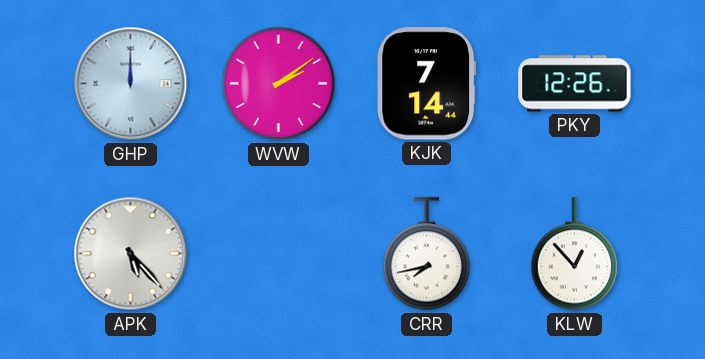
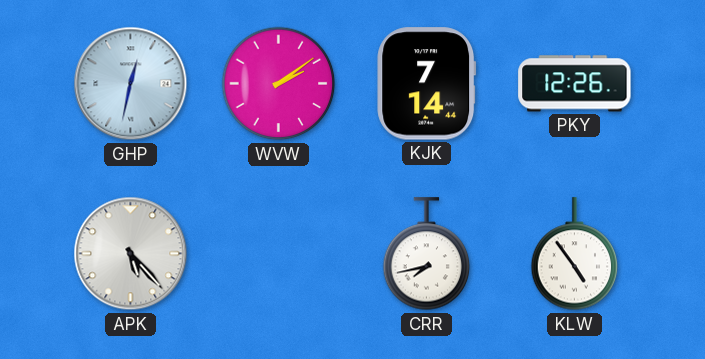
GHP: 12:00 -> 12:32 (131, 84)
KLW: 12:53 -> 4:54 (575, 254)
